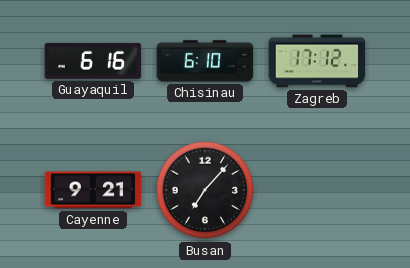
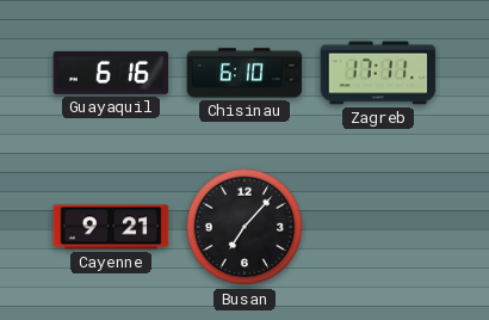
Zagreb: 17:12 -> 17:11 (378, 73)
